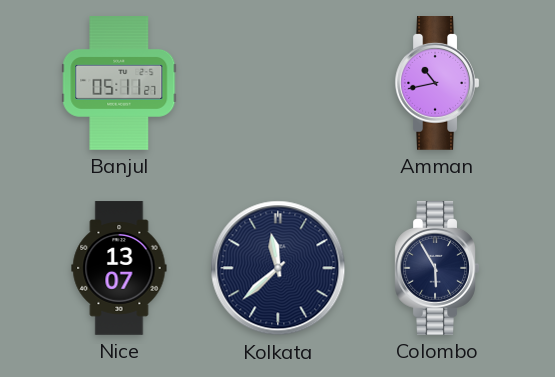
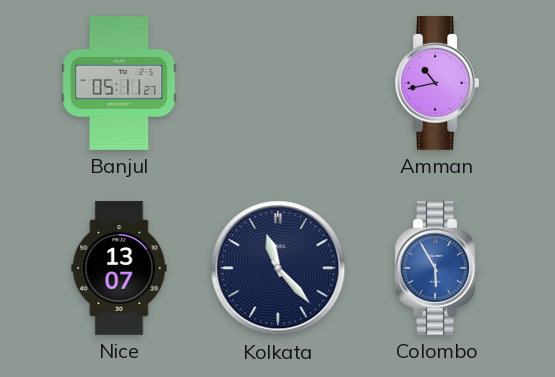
Kolkata: 11:38 -> 11:23 (278, 268)
Colombo dial: navy -> blue (437, 269)
